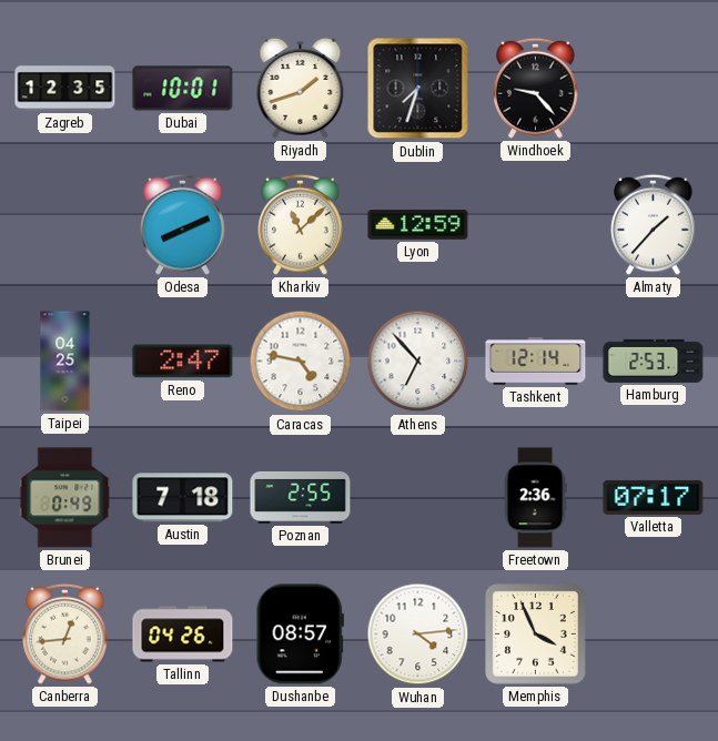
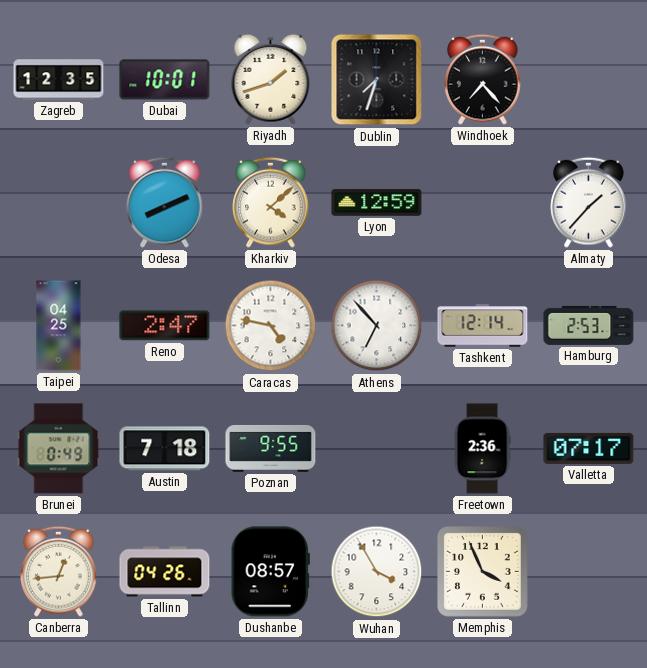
Windhoek: 9:23 -> 7:23 (483, 79)
Kharkiv: 11:08 -> 4:08 (271, 202)
Poznan: 2:55 -> 9:55 (271, 448)
Wuhan: 4:14 -> 3:55 (377, 572)
